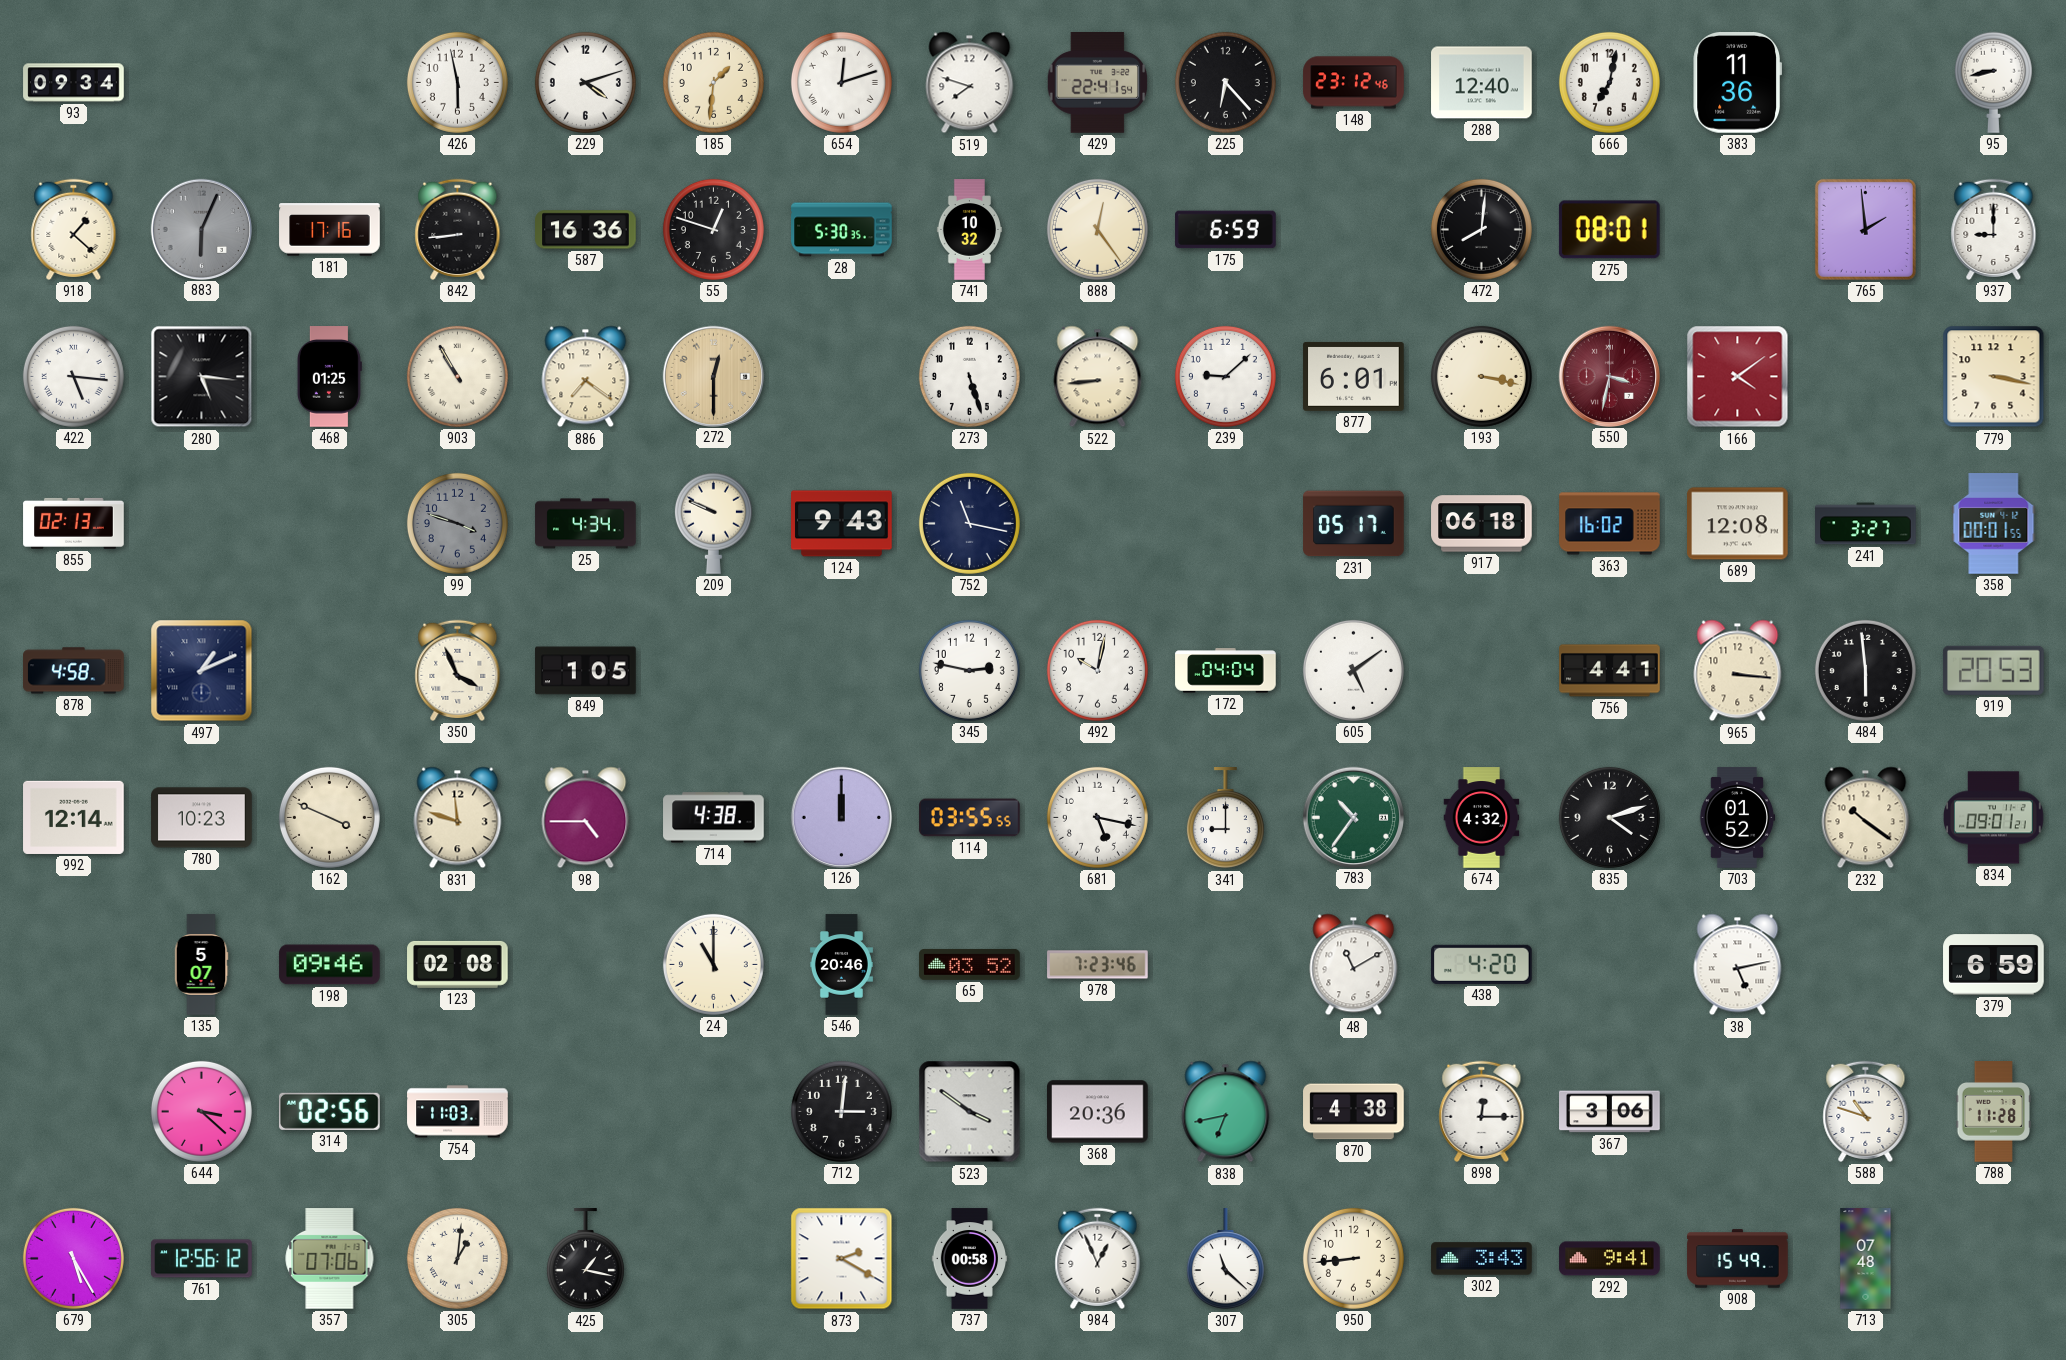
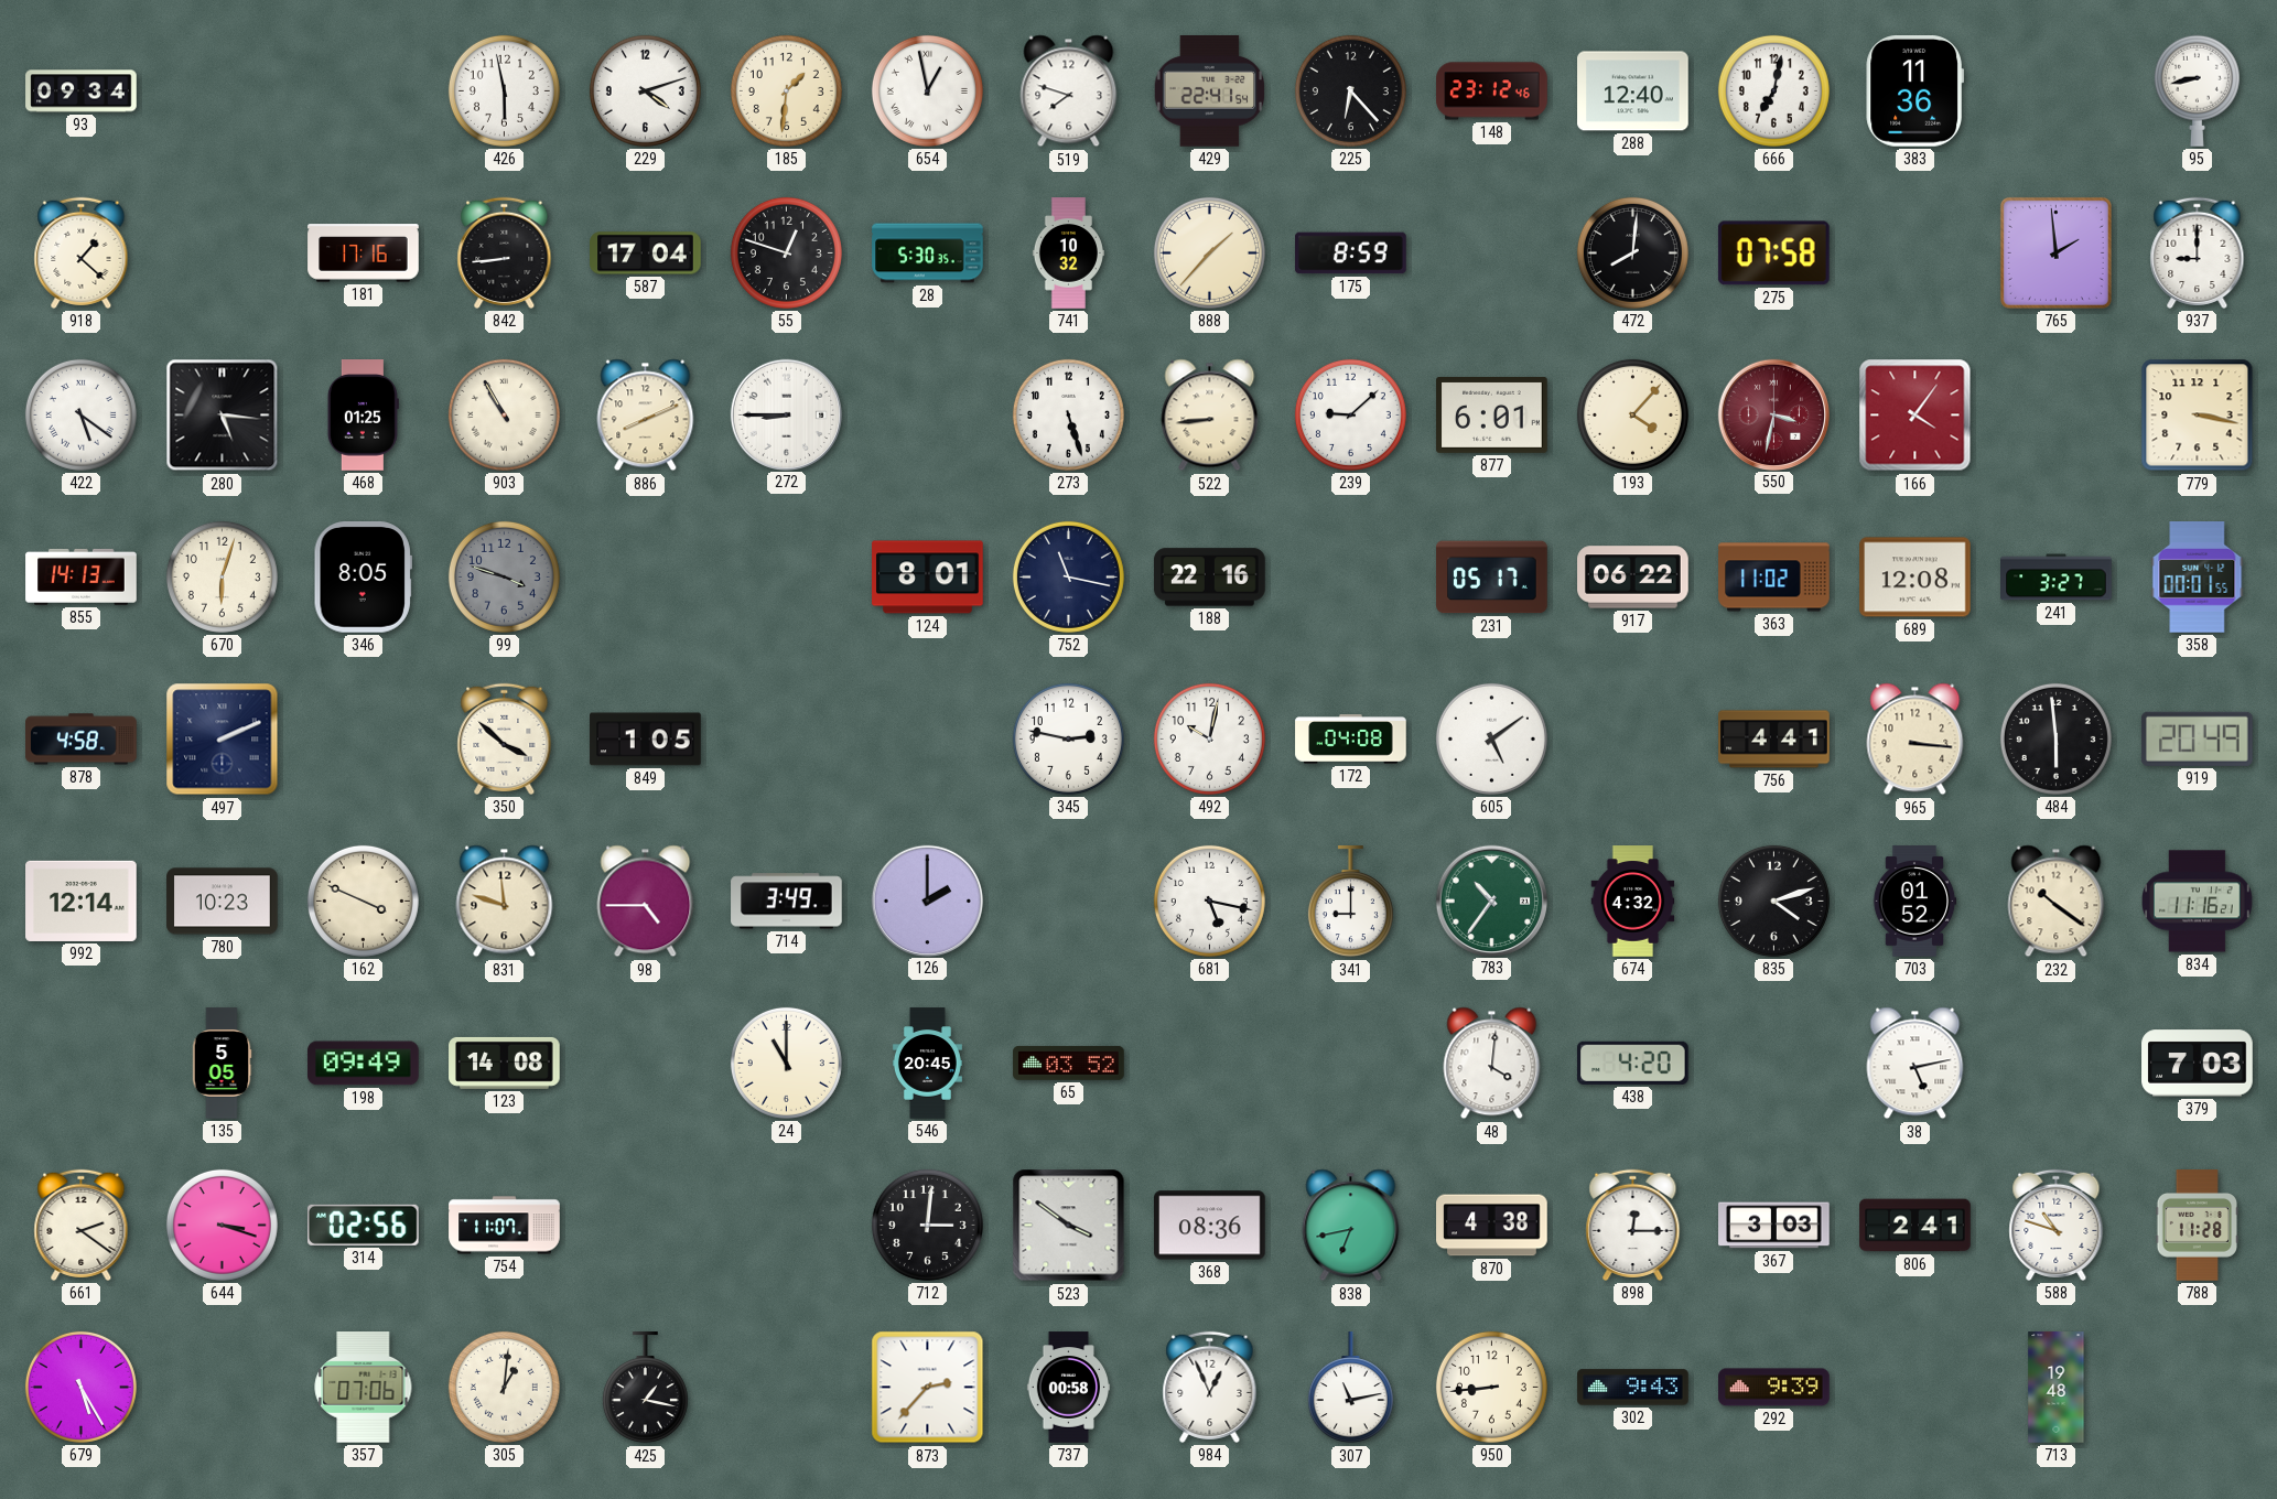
654: 12:12 -> 12:58 (927, 90)
883: 6:04 -> none (201, 229)
587: 16:36 -> 17:04 (646, 254)
888: 12:24 -> 1:37 (1209, 252)
175: 6:59 -> 8:59 (1351, 254)
275: 08:01 -> 07:58 (1773, 254)
422: 5:16 -> 5:21 (80, 414)
886: 7:21 -> 8:11 (646, 416)
272: 12:30 -> 8:45 (786, 414)
272 dial: champagne -> white (786, 414)
193: 3:17 -> 4:07 (1632, 414)
166: 4:09 -> 4:06 (1916, 416)
855: 02:13 -> 14:13 (82, 576)
670: none -> 6:03 (222, 576)
346: none -> 8:05 (363, 578)
25: 4:34 -> none (586, 524)
209: 9:49 -> none (713, 523)
124: 9:43 -> 8:01 (928, 578)
188: none -> 22:16 (1210, 578)
917: 06:18 -> 06:22 (1633, 578)
363: 16:02 -> 11:02 (1774, 578)
497: 1:11 -> 2:11 (223, 740)
350: 3:56 -> 3:52 (505, 738)
172: 04:04 -> 04:08 (1351, 740)
919: 20:53 -> 20:49 (2198, 738)
714: 4:38 -> 3:49 (787, 902)
126: 12:00 -> 2:00 (927, 901)
114: 03:55 -> none (970, 818)
834: 09:01 -> 11:16 (2198, 902)
135: 5:07 -> 5:05 (222, 1064)
198: 09:46 -> 09:49 (364, 1064)
123: 02:08 -> 14:08 (505, 1063)
546: 20:46 -> 20:45 (927, 1064)
978: 7:23 -> none (1098, 965)
48: 11:10 -> 4:01 (1492, 1064)
379: 6:59 -> 7:03 (2198, 1064)
661: none -> 2:21 (82, 1225)
644: 3:22 -> 3:18 (222, 1225)
754: 11:03 -> 11:07 (505, 1226)
368: 20:36 -> 08:36 (1210, 1226)
367: 3:06 -> 3:03 (1774, 1226)
806: none -> 2:41 (1916, 1226)
761: 12:56 -> none (202, 1259)
873: 2:20 -> 2:37 (928, 1388)
307: 11:22 -> 11:13 (1350, 1388)
302: 3:43 -> 9:43 (1633, 1388)
292: 9:41 -> 9:39 (1774, 1388)
908: 15:49 -> none (1738, 1259)
713: 07:48 -> 19:48 (2057, 1388)
